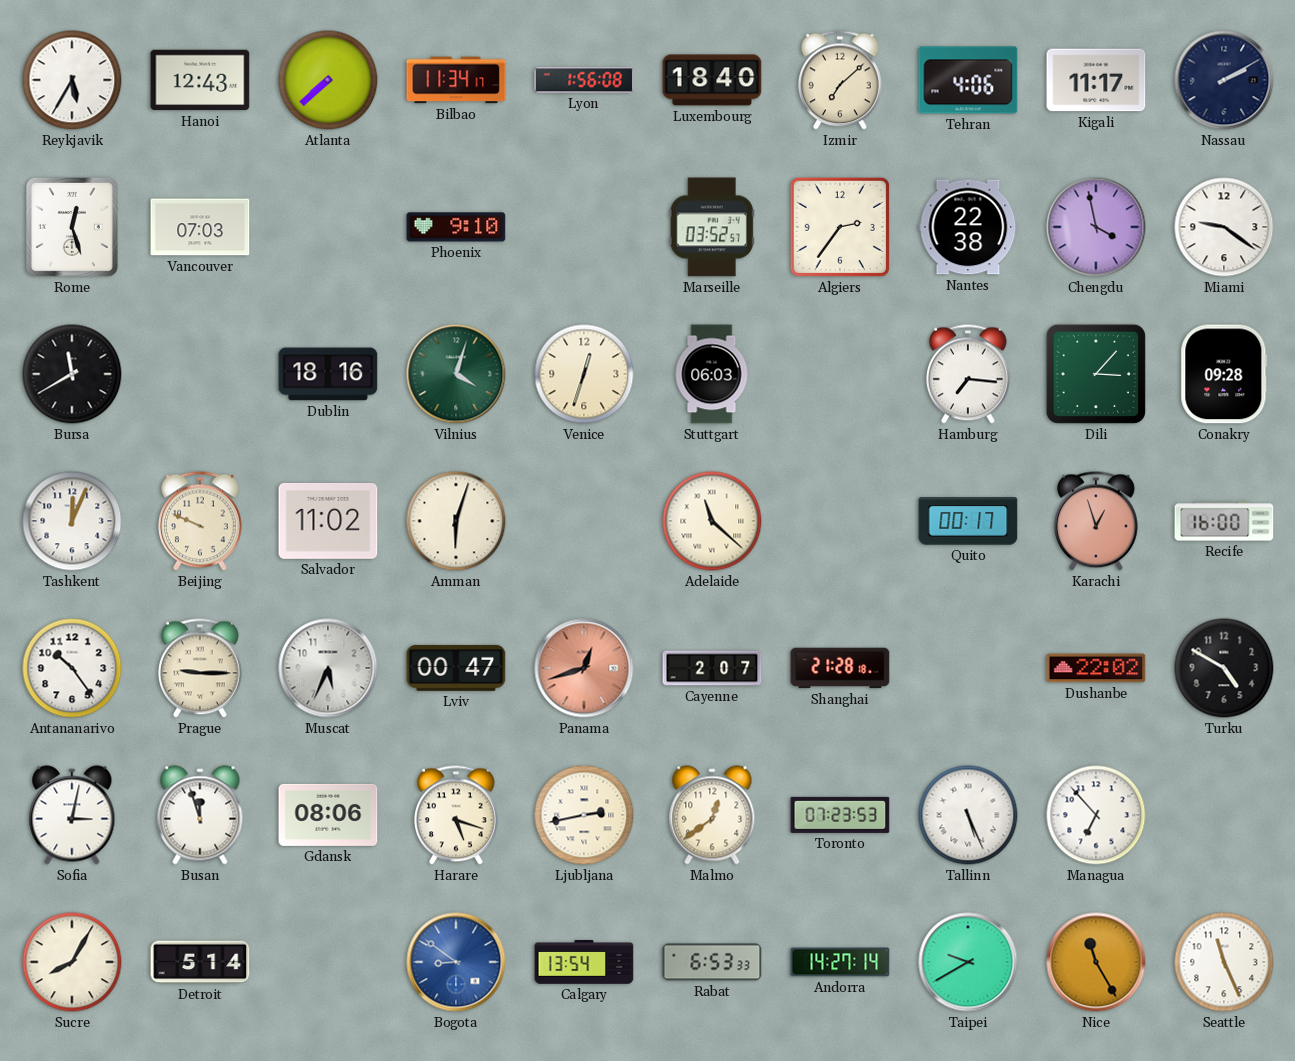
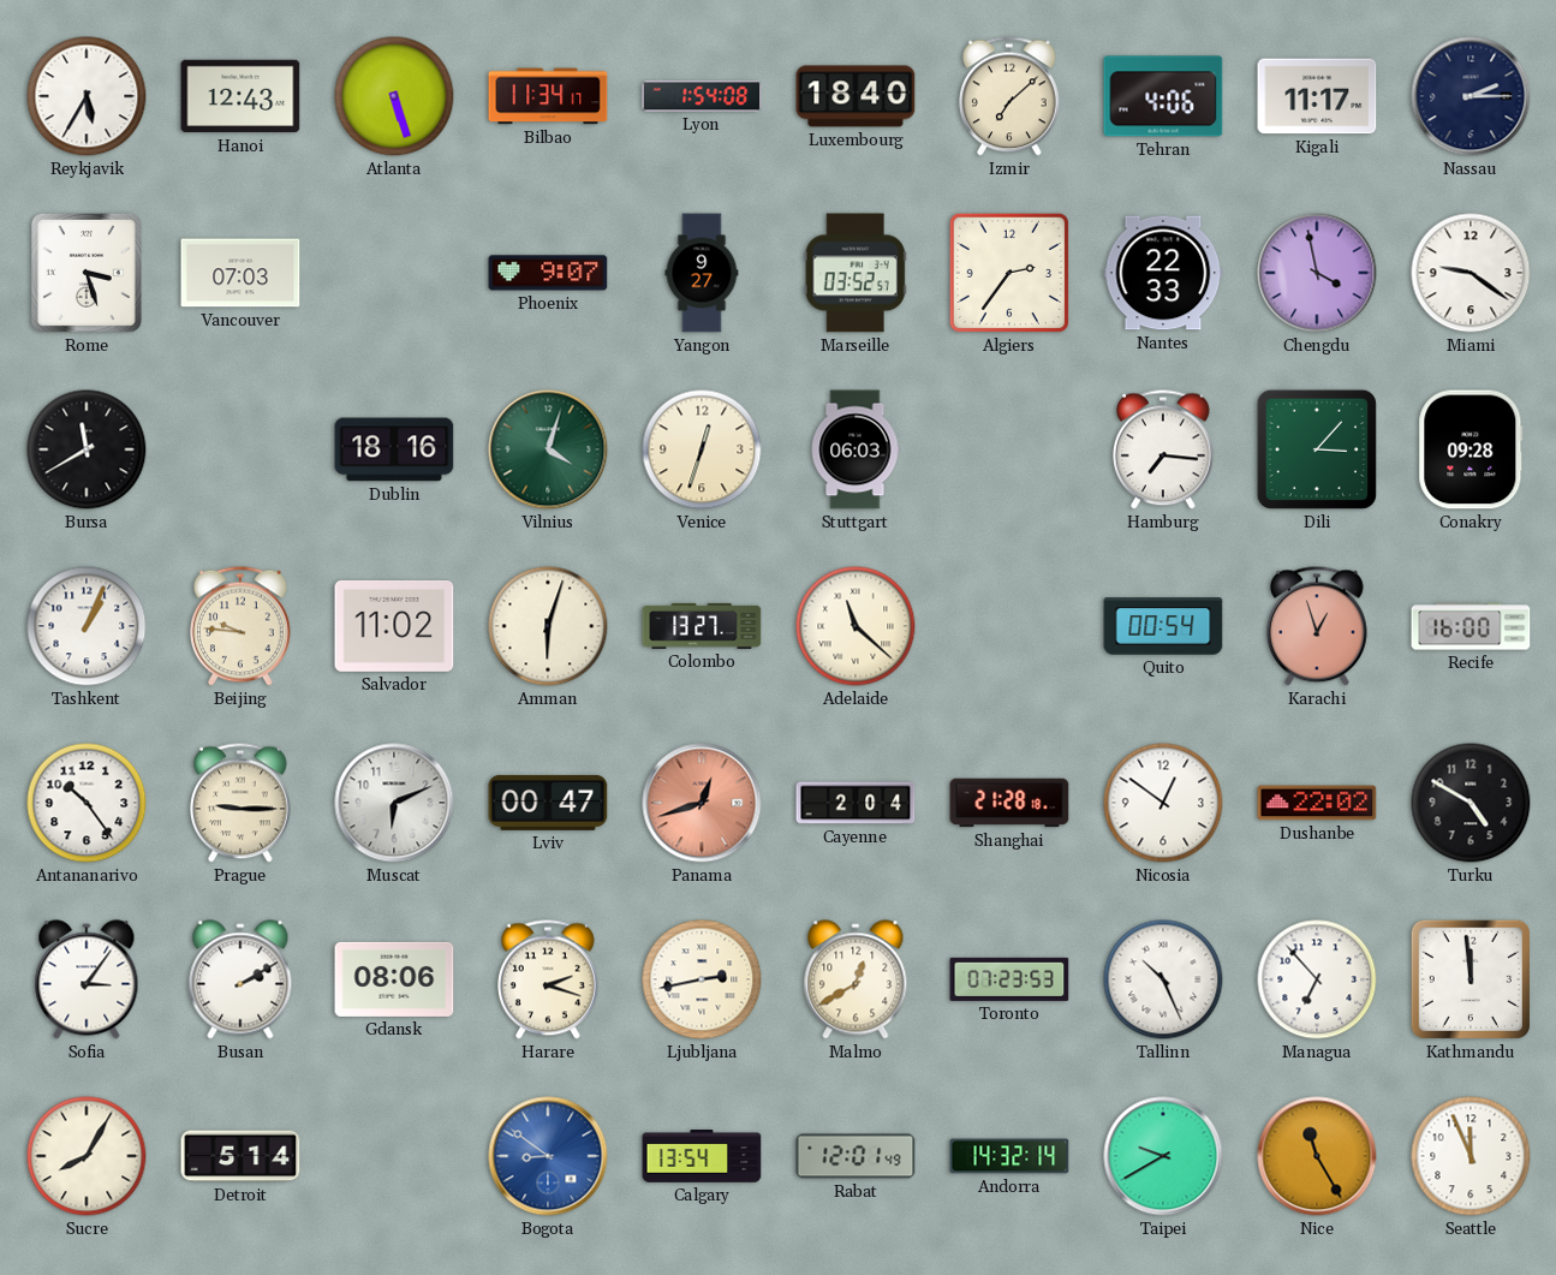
Atlanta: 7:38 -> 5:27 (394, 96)
Lyon: 1:56 -> 1:54 (702, 96)
Nassau: 2:10 -> 2:15 (1471, 96)
Rome: 12:27 -> 3:27 (87, 273)
Phoenix: 9:10 -> 9:07 (548, 273)
Yangon: none -> 9:27 (702, 273)
Nantes: 22:38 -> 22:33 (1163, 273)
Tashkent: 12:04 -> 1:04 (87, 626)
Beijing: 9:49 -> 9:46 (242, 626)
Colombo: none -> 13:27 (702, 626)
Quito: 00:17 -> 00:54 (1163, 626)
Muscat: 5:34 -> 6:11 (394, 803)
Cayenne: 2:07 -> 2:04 (855, 803)
Nicosia: none -> 12:51 (1163, 803)
Sofia: 3:02 -> 3:06 (87, 979)
Busan: 11:57 -> 2:10 (240, 979)
Harare: 5:18 -> 2:18 (549, 979)
Malmo: 12:39 -> 12:40 (855, 979)
Tallinn: 5:26 -> 10:26 (1163, 979)
Kathmandu: none -> 11:59 (1471, 979)
Rabat: 6:53 -> 12:01 (855, 1156)
Andorra: 14:27 -> 14:32 (1009, 1156)
Seattle: 11:26 -> 11:56 (1471, 1156)
